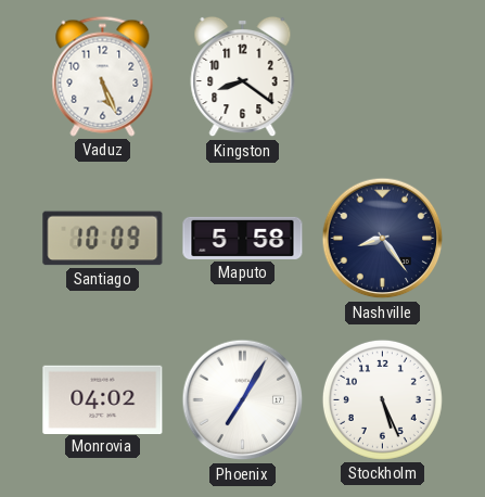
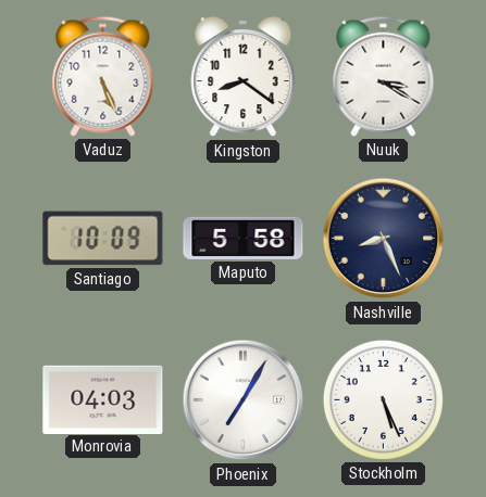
Nuuk: none -> 3:20 (384, 76)
Nashville: 8:24 -> 8:26 (384, 239)
Monrovia: 04:02 -> 04:03 (103, 399)
